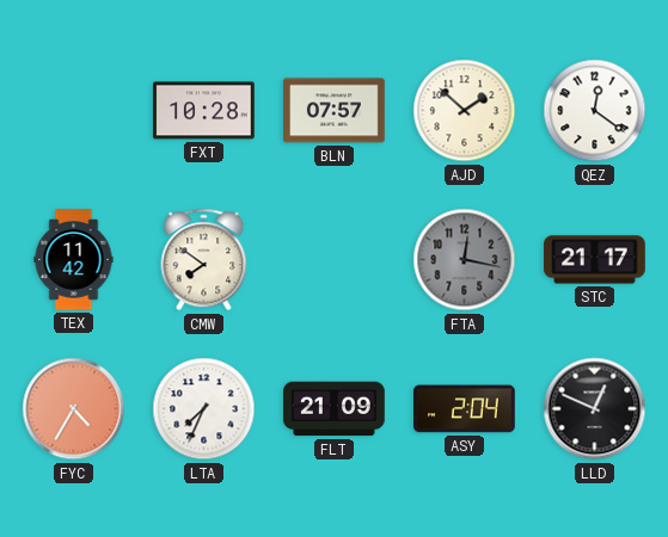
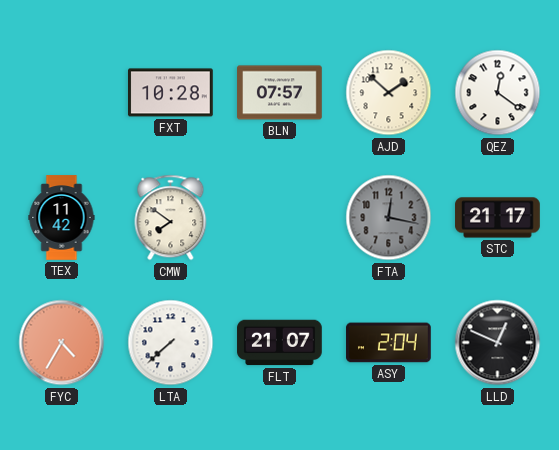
LTA: 7:34 -> 7:38 (171, 343)
FLT: 21:09 -> 21:07 (280, 343)
